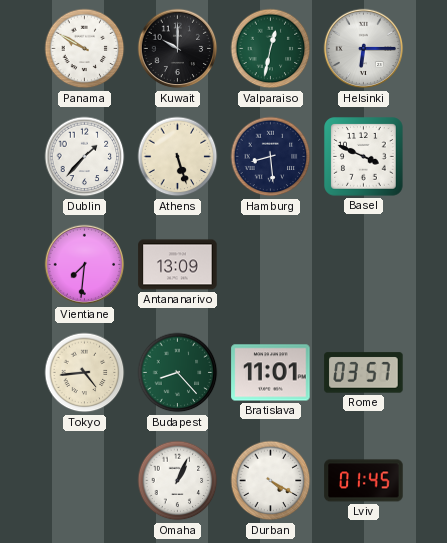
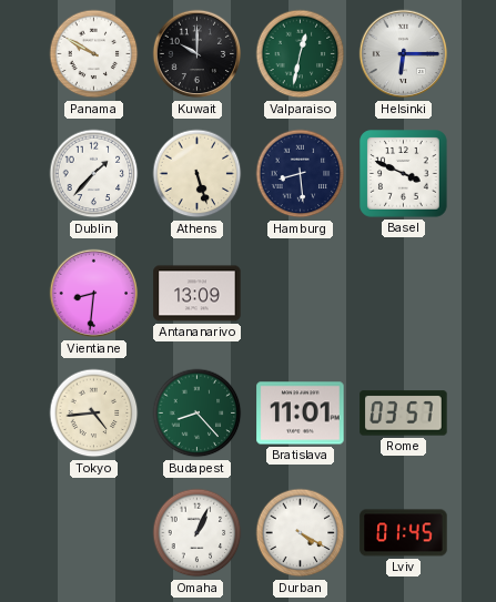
Vientiane: 7:31 -> 8:31 (94, 294)
